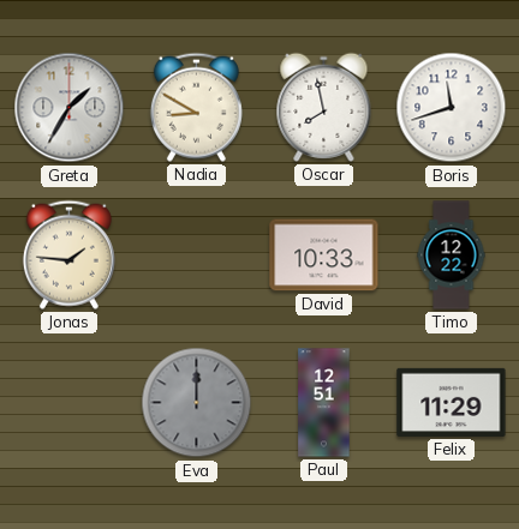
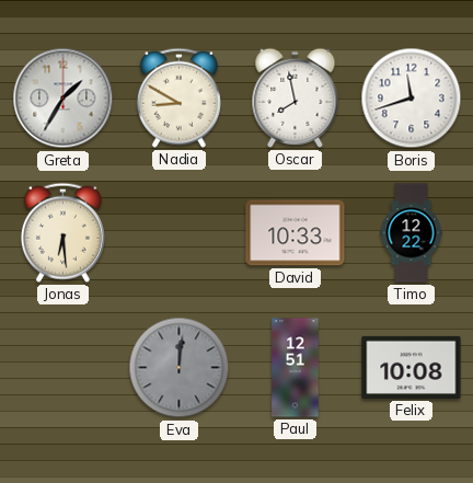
Jonas: 1:46 -> 6:29 (62, 232)
Eva: 12:00 -> 12:01 (180, 368)
Felix: 11:29 -> 10:08 (412, 367)
